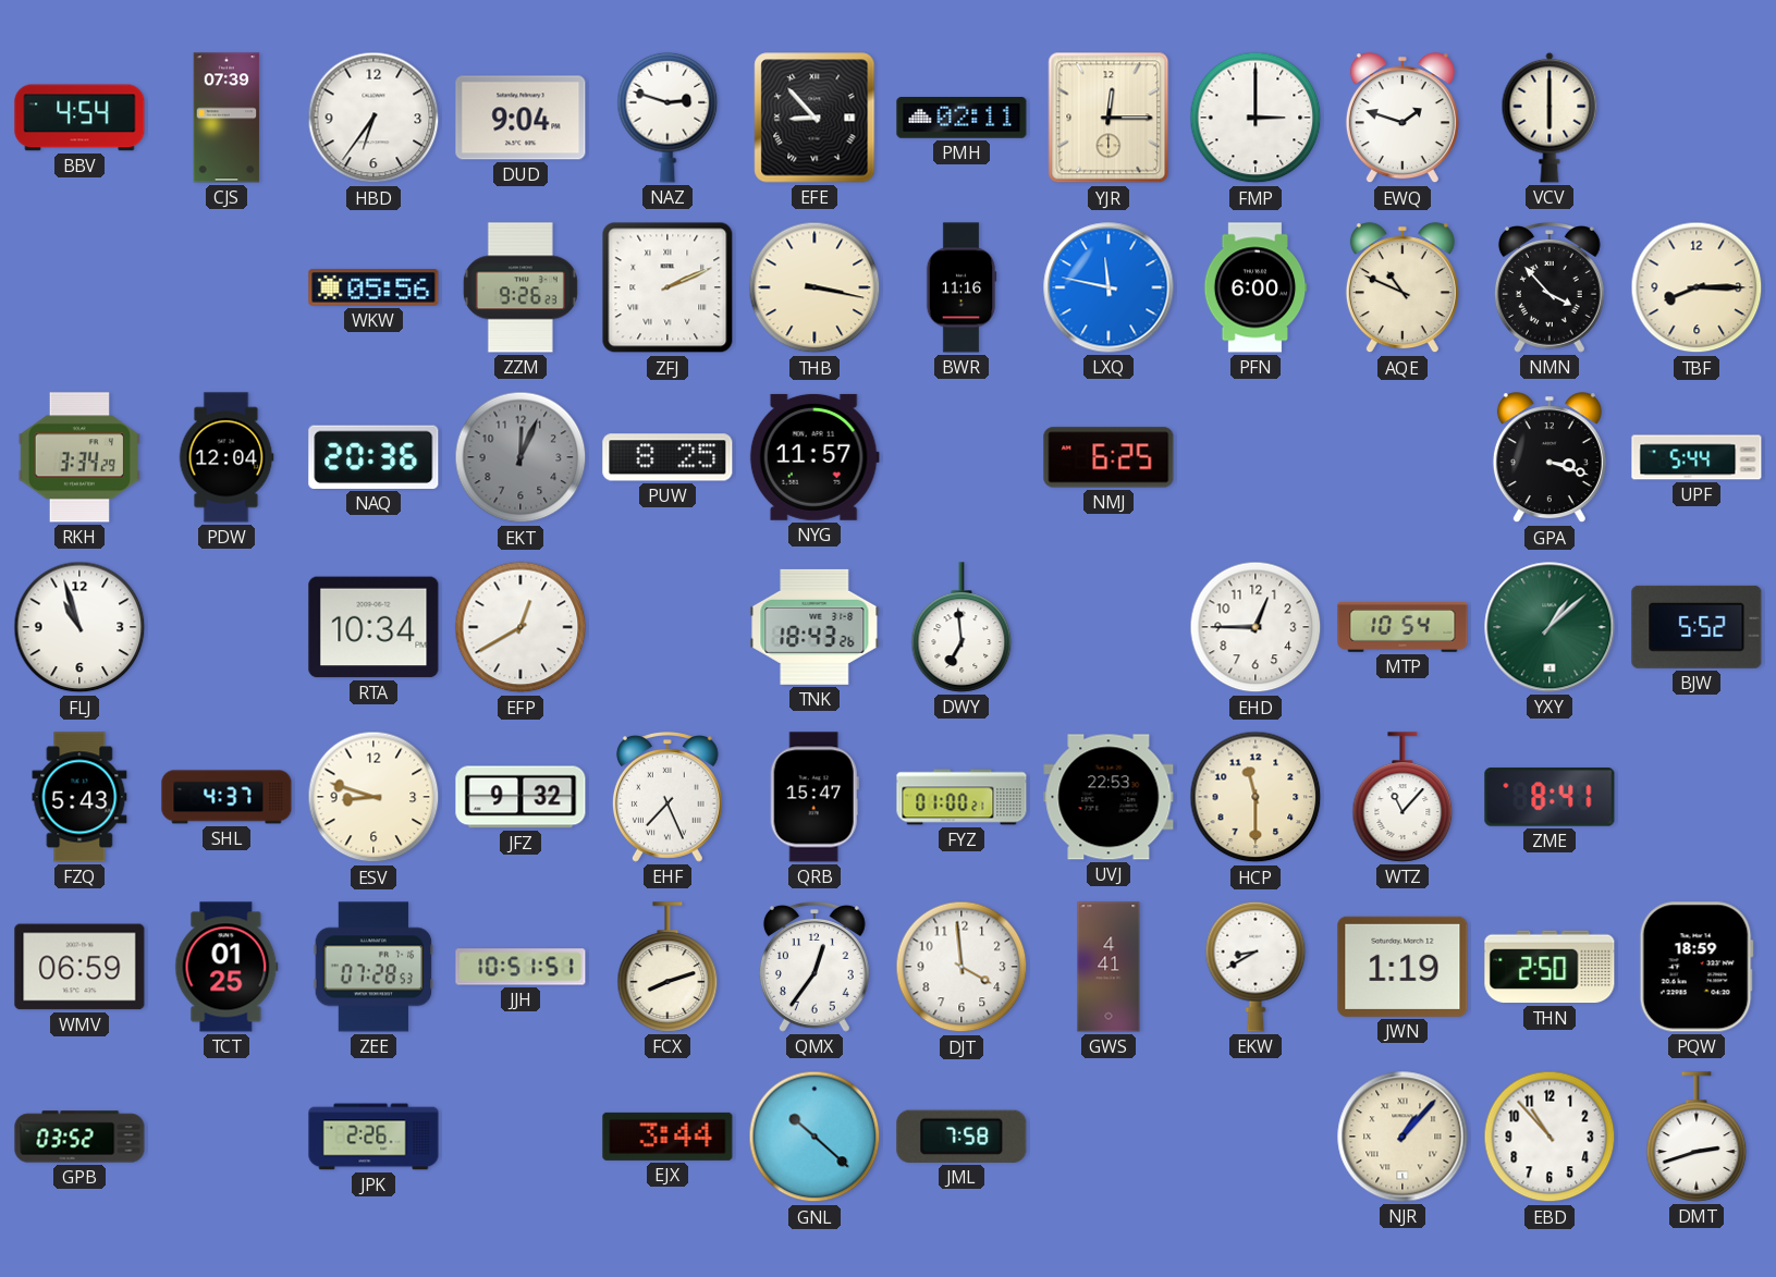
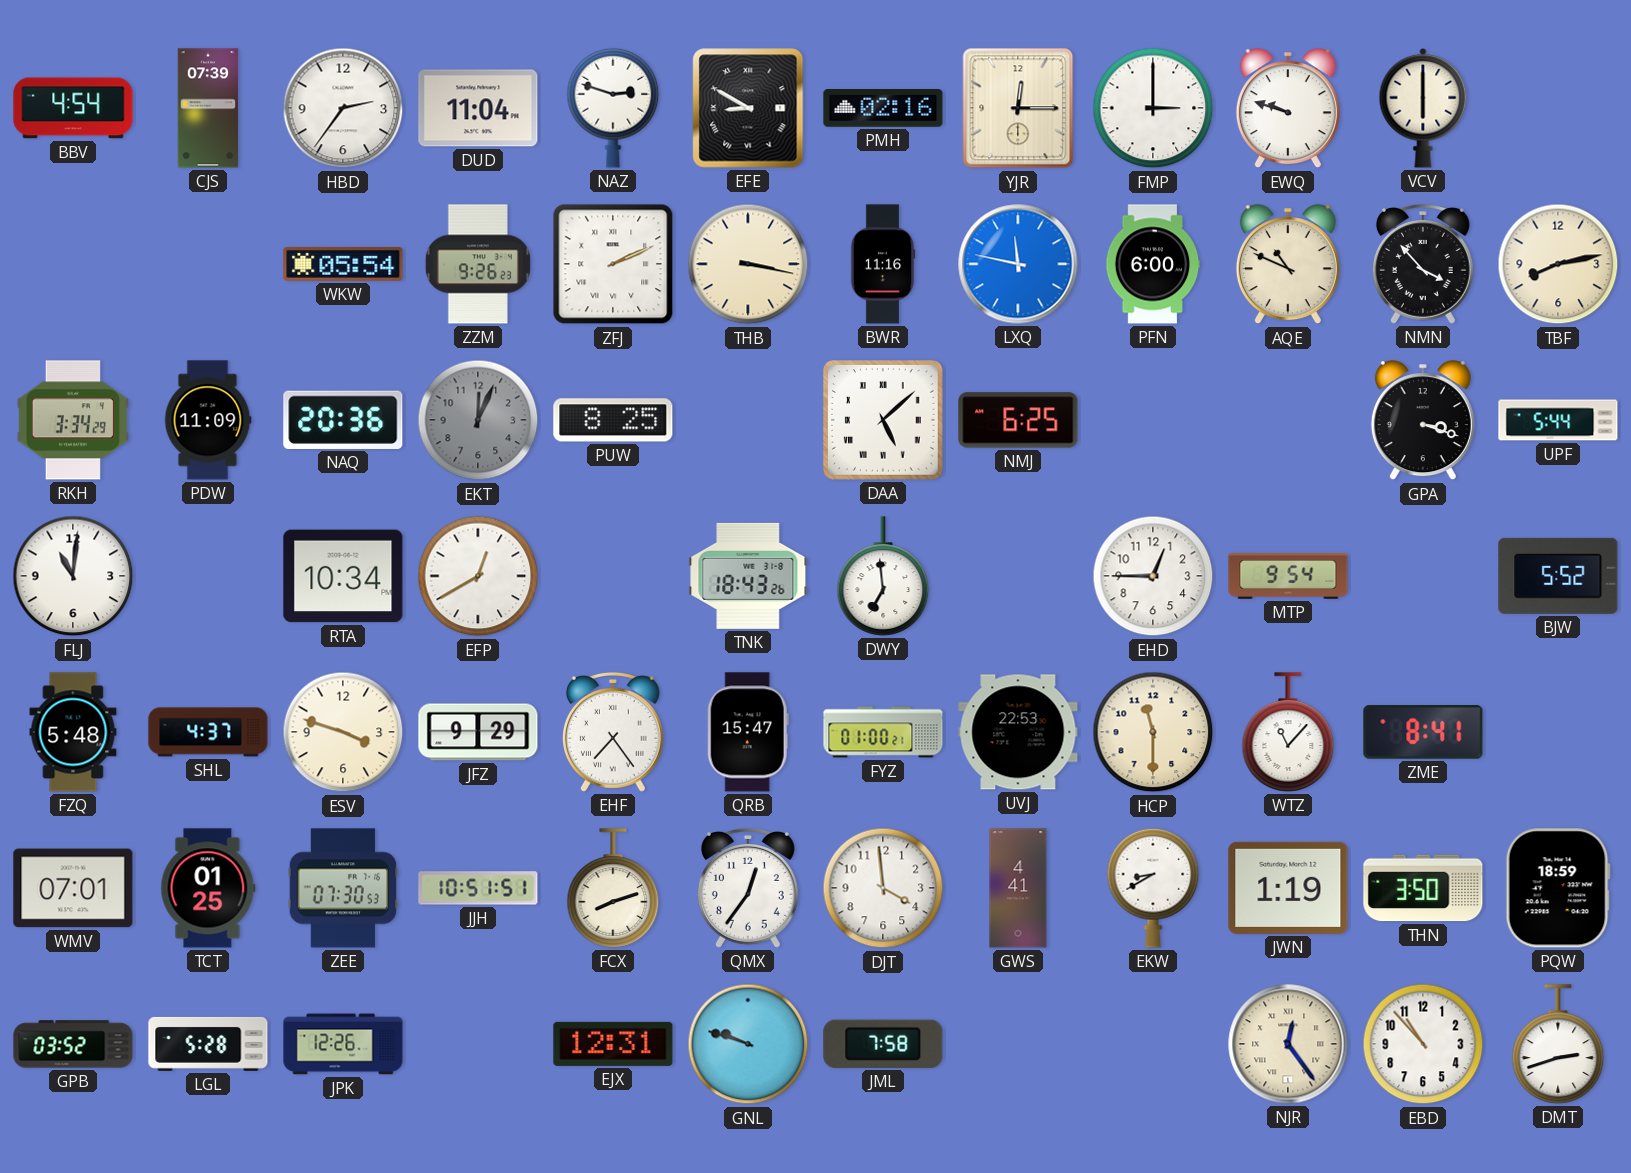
HBD: 6:36 -> 2:36 (343, 108)
DUD: 9:04 -> 11:04 (478, 108)
EFE: 8:53 -> 8:50 (748, 108)
PMH: 02:11 -> 02:16 (883, 109)
EWQ: 1:48 -> 9:48 (1288, 109)
WKW: 05:56 -> 05:54 (343, 264)
TBF: 8:15 -> 8:13 (1558, 264)
PDW: 12:04 -> 11:09 (208, 420)
NYG: 11:57 -> none (814, 457)
DAA: none -> 5:08 (884, 421)
FLJ: 10:57 -> 11:01 (73, 576)
MTP: 10:54 -> 9:54 (1288, 577)
YXY: 1:08 -> none (1550, 627)
FZQ: 5:43 -> 5:48 (73, 732)
ESV: 8:48 -> 3:48 (343, 732)
JFZ: 9:32 -> 9:29 (478, 732)
EHF: 7:26 -> 7:24 (613, 733)
WMV: 06:59 -> 07:01 (73, 888)
ZEE: 07:28 -> 07:30 (343, 888)
THN: 2:50 -> 3:50 (1423, 888)
LGL: none -> 5:28 (208, 1044)
JPK: 2:26 -> 12:26 (343, 1044)
EJX: 3:44 -> 12:31 (613, 1044)
GNL: 10:22 -> 9:48 (748, 1044)
NJR: 1:07 -> 12:24 (1288, 1044)
